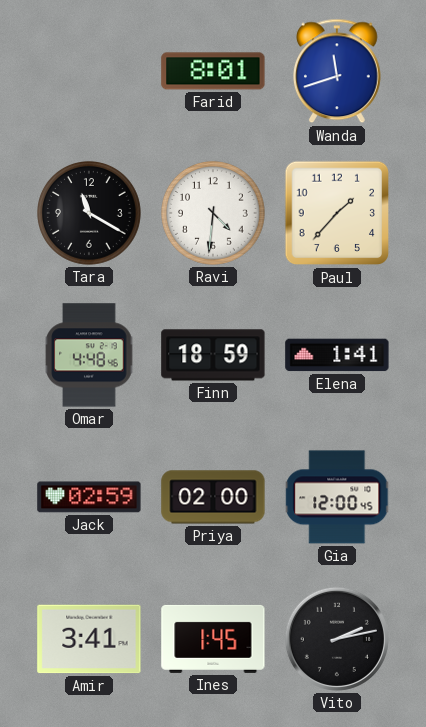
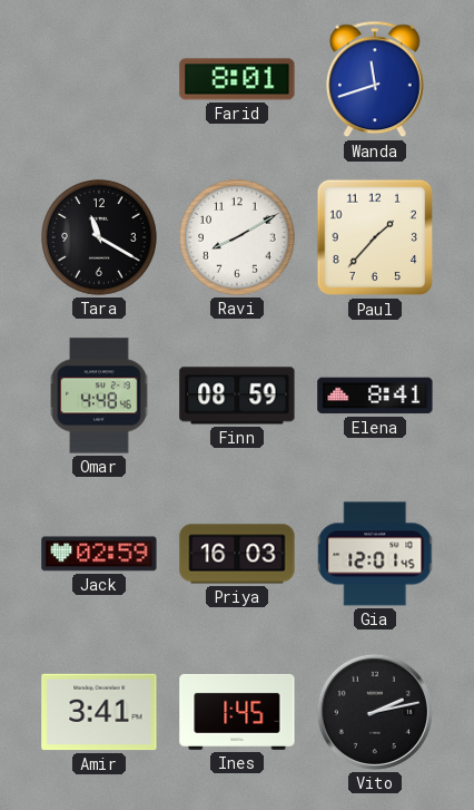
Ravi: 4:31 -> 8:10 (238, 238)
Finn: 18:59 -> 08:59 (237, 396)
Elena: 1:41 -> 8:41 (375, 396)
Priya: 02:00 -> 16:03 (237, 554)
Gia: 12:00 -> 12:01 (376, 554)
